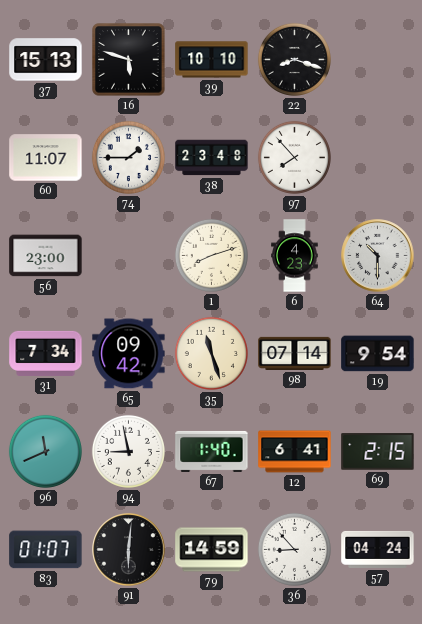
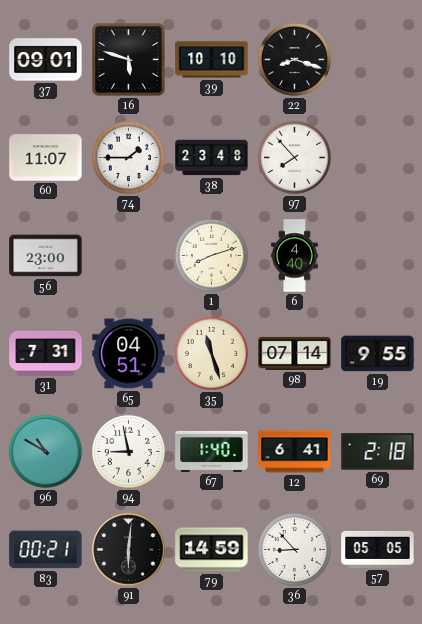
37: 15:13 -> 09:01 (46, 60)
6: 4:23 -> 4:40 (295, 256)
64: 10:30 -> none (378, 256)
31: 7:34 -> 7:31 (46, 353)
65: 09:42 -> 04:51 (129, 354)
19: 9:54 -> 9:55 (378, 354)
96: 11:41 -> 10:50 (45, 451)
69: 2:15 -> 2:18 (378, 452)
83: 01:07 -> 00:21 (46, 550)
57: 04:24 -> 05:05 (378, 549)
